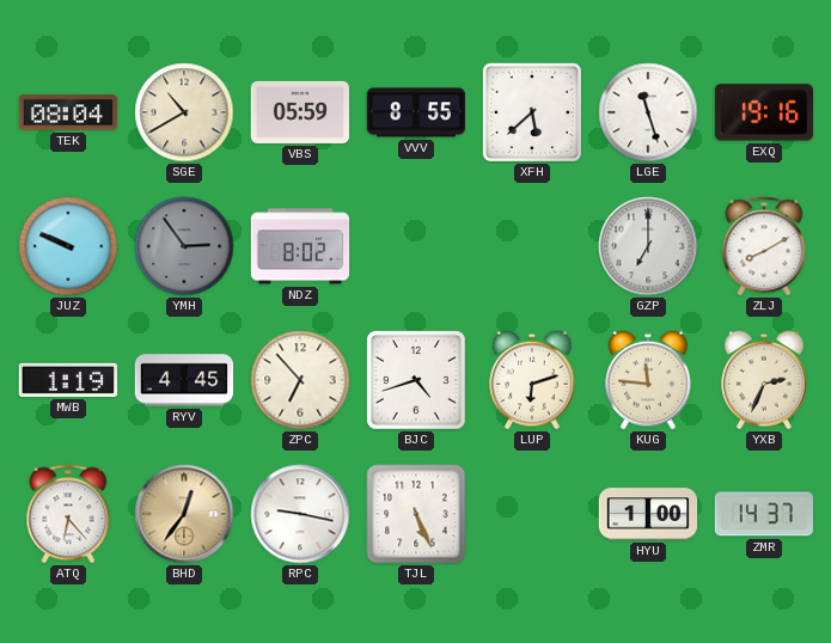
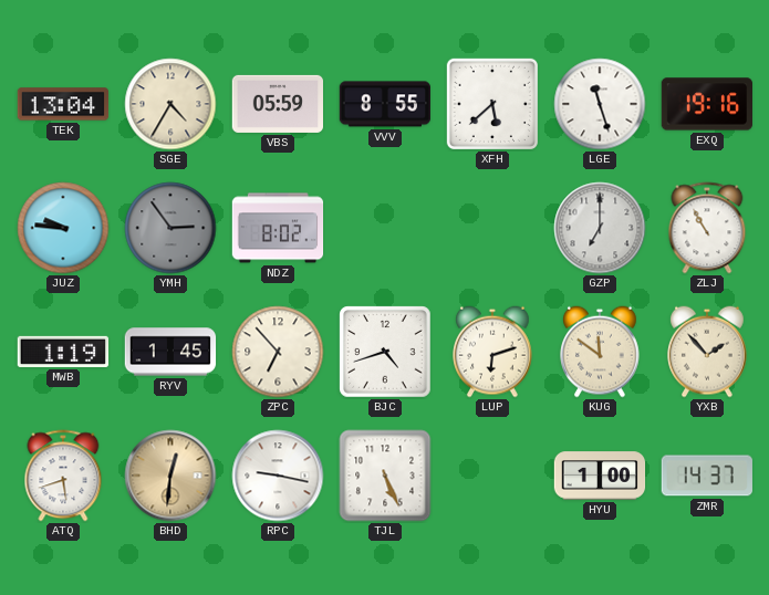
TEK: 08:04 -> 13:04 (63, 104)
SGE: 10:40 -> 4:35 (170, 104)
JUZ: 9:49 -> 9:46 (63, 228)
ZLJ: 8:10 -> 10:55 (707, 228)
RYV: 4:45 -> 1:45 (170, 352)
KUG: 11:46 -> 11:51 (601, 352)
YXB: 2:34 -> 1:53 (708, 352)
ATQ: 6:23 -> 5:42 (63, 476)
BHD: 12:36 -> 12:31 (170, 476)
